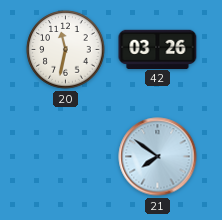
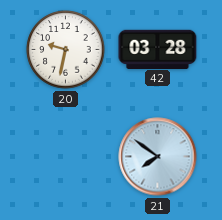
20: 11:32 -> 9:32 (66, 50)
42: 03:26 -> 03:28 (158, 49)
